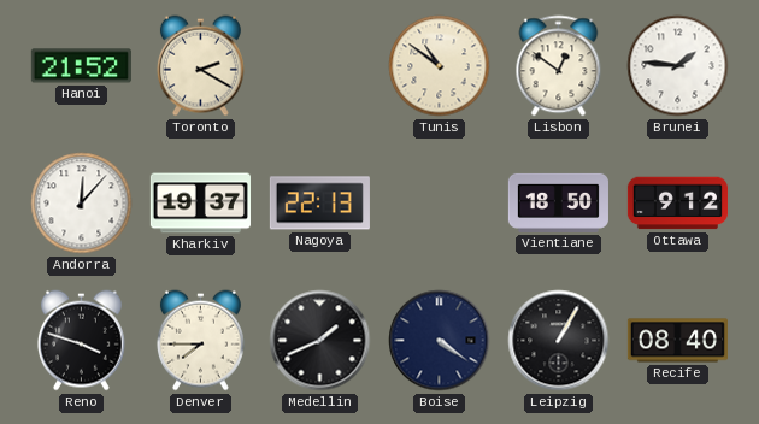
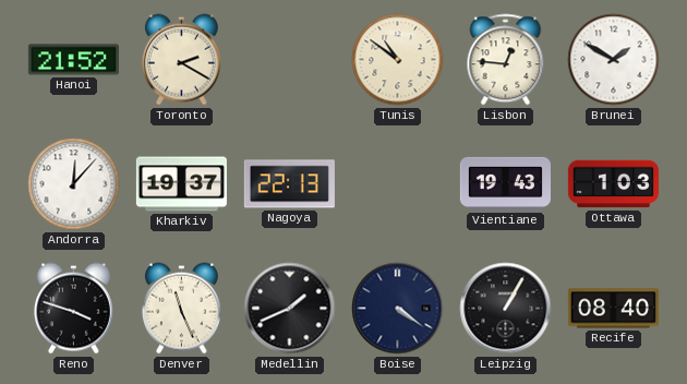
Lisbon: 12:51 -> 12:46 (506, 60)
Brunei: 1:46 -> 1:50 (614, 60)
Vientiane: 18:50 -> 19:43 (505, 183)
Ottawa: 9:12 -> 1:03 (613, 184)
Denver: 7:45 -> 11:26 (181, 309)
